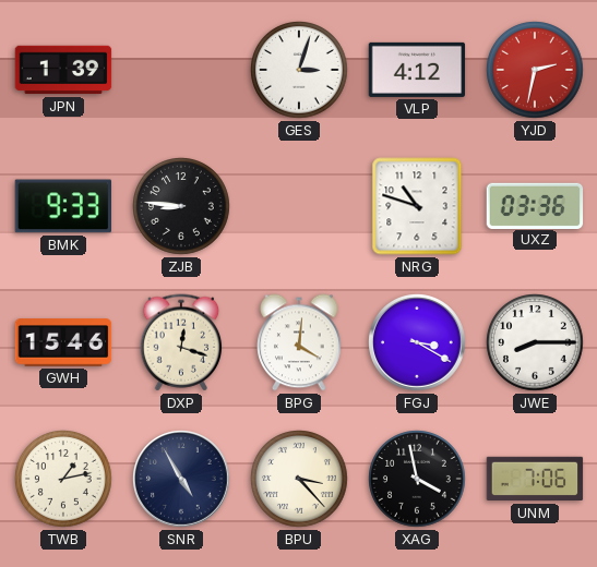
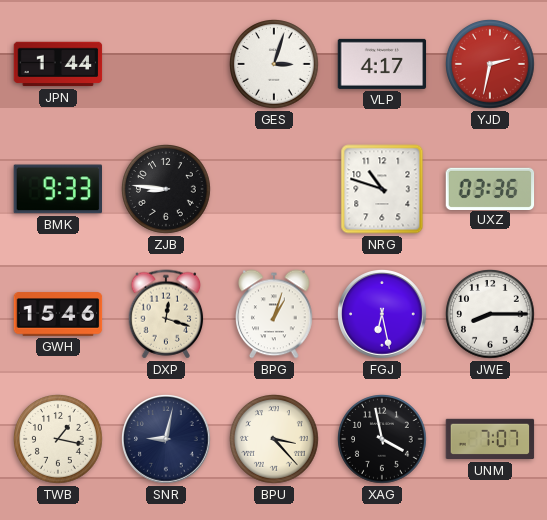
JPN: 1:39 -> 1:44 (58, 64)
VLP: 4:12 -> 4:17 (382, 64)
BPG: 4:01 -> 1:03 (275, 314)
FGJ: 3:20 -> 6:28 (383, 315)
TWB: 1:13 -> 1:17 (59, 440)
SNR: 4:55 -> 9:02 (167, 440)
UNM: 7:06 -> 7:07 (490, 439)
